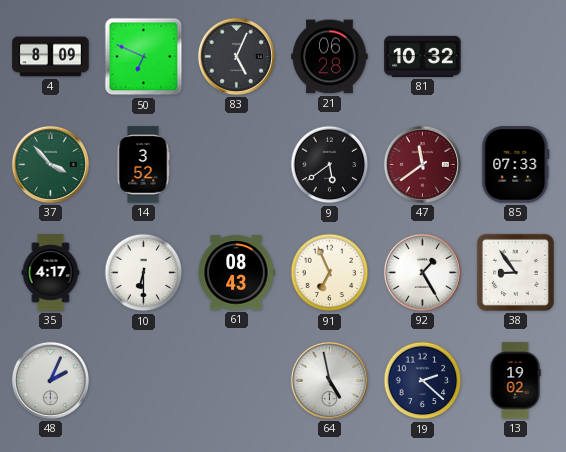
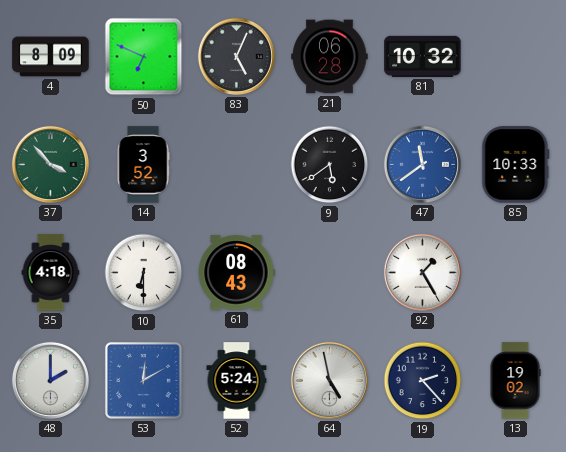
47 dial: burgundy -> blue (422, 164)
85: 07:33 -> 10:33 (516, 165)
35: 4:17 -> 4:18 (51, 273)
91: 6:56 -> none (330, 273)
38: 8:54 -> none (515, 272)
48: 2:04 -> 2:00 (50, 380)
53: none -> 12:10 (143, 380)
52: none -> 5:24 (237, 381)
19: 2:22 -> 2:23 (423, 381)
